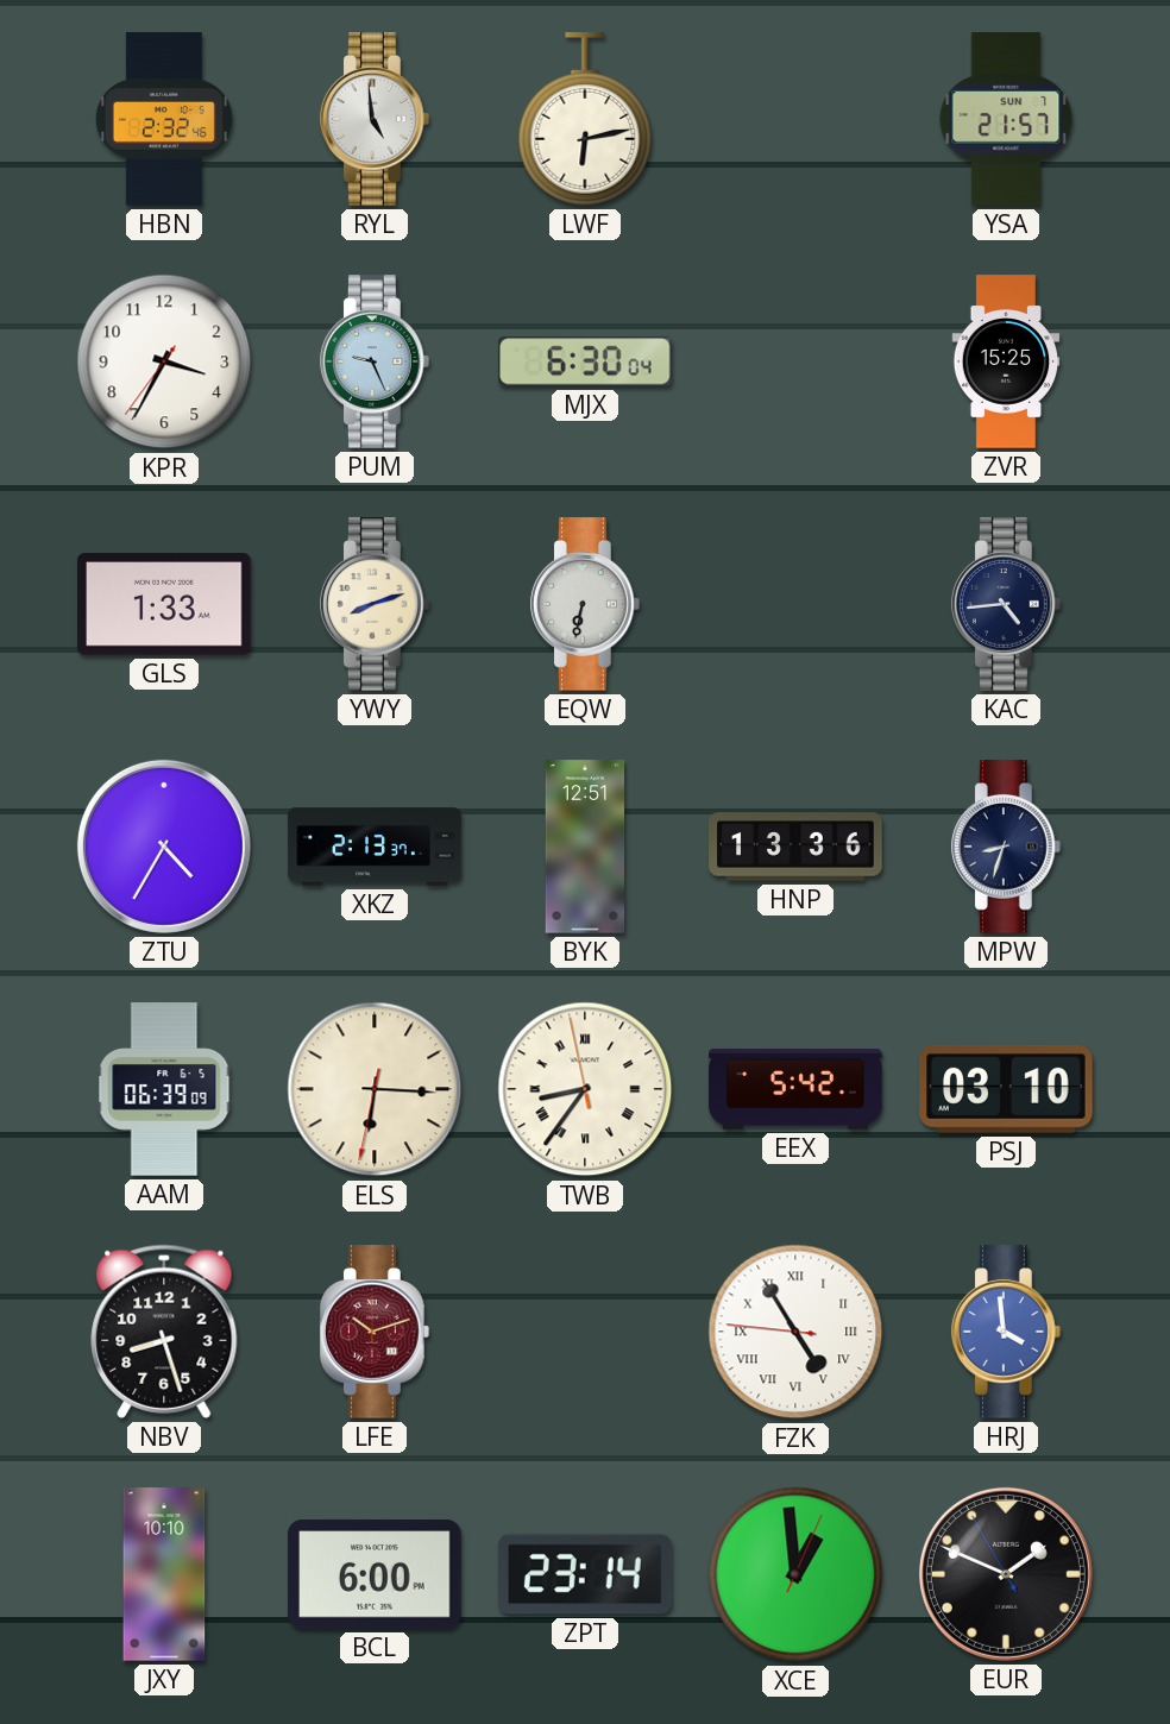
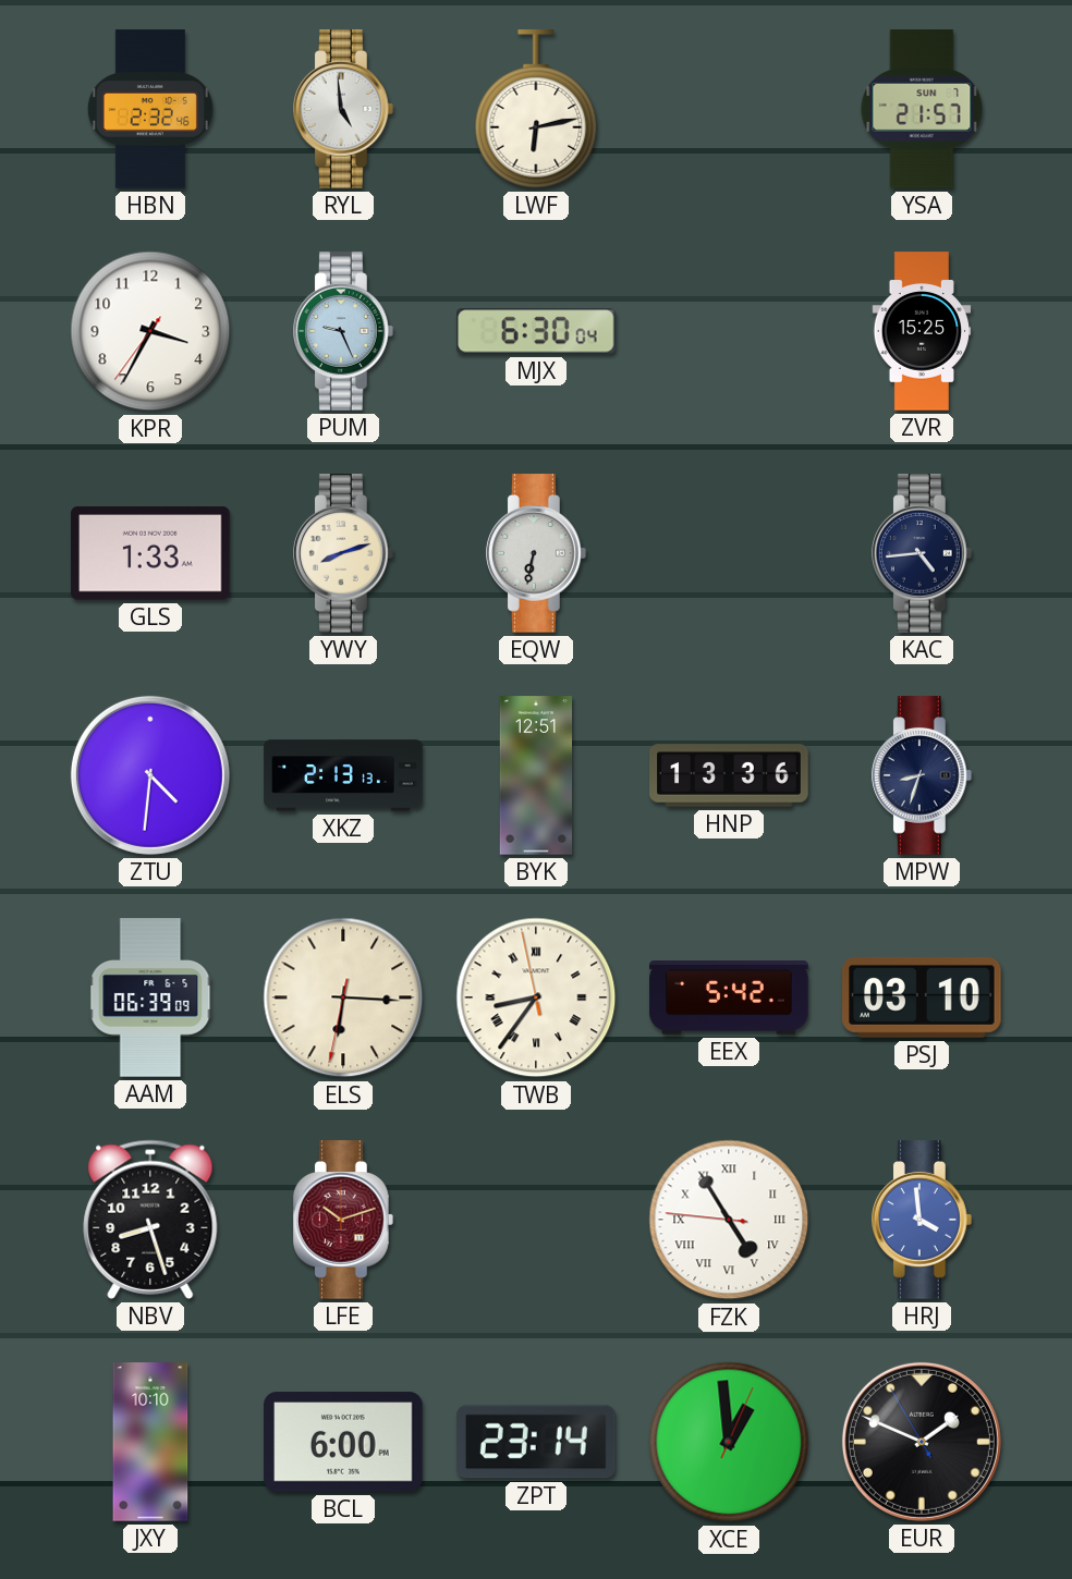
ZTU: 4:35 -> 4:31 (150, 775)
XKZ: 2:13:37 -> 2:13:13 (343, 775)
